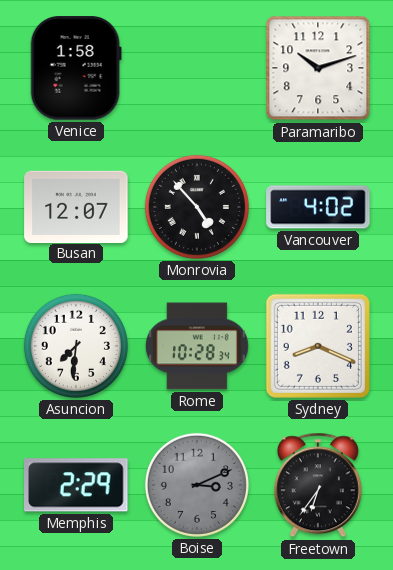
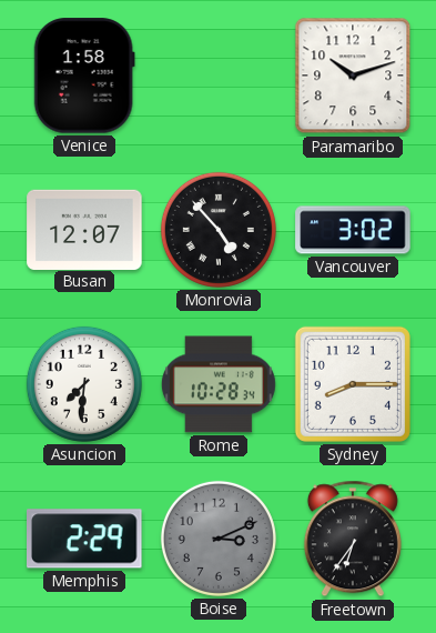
Vancouver: 4:02 -> 3:02 (353, 230)
Sydney: 8:19 -> 8:15 (353, 384)
